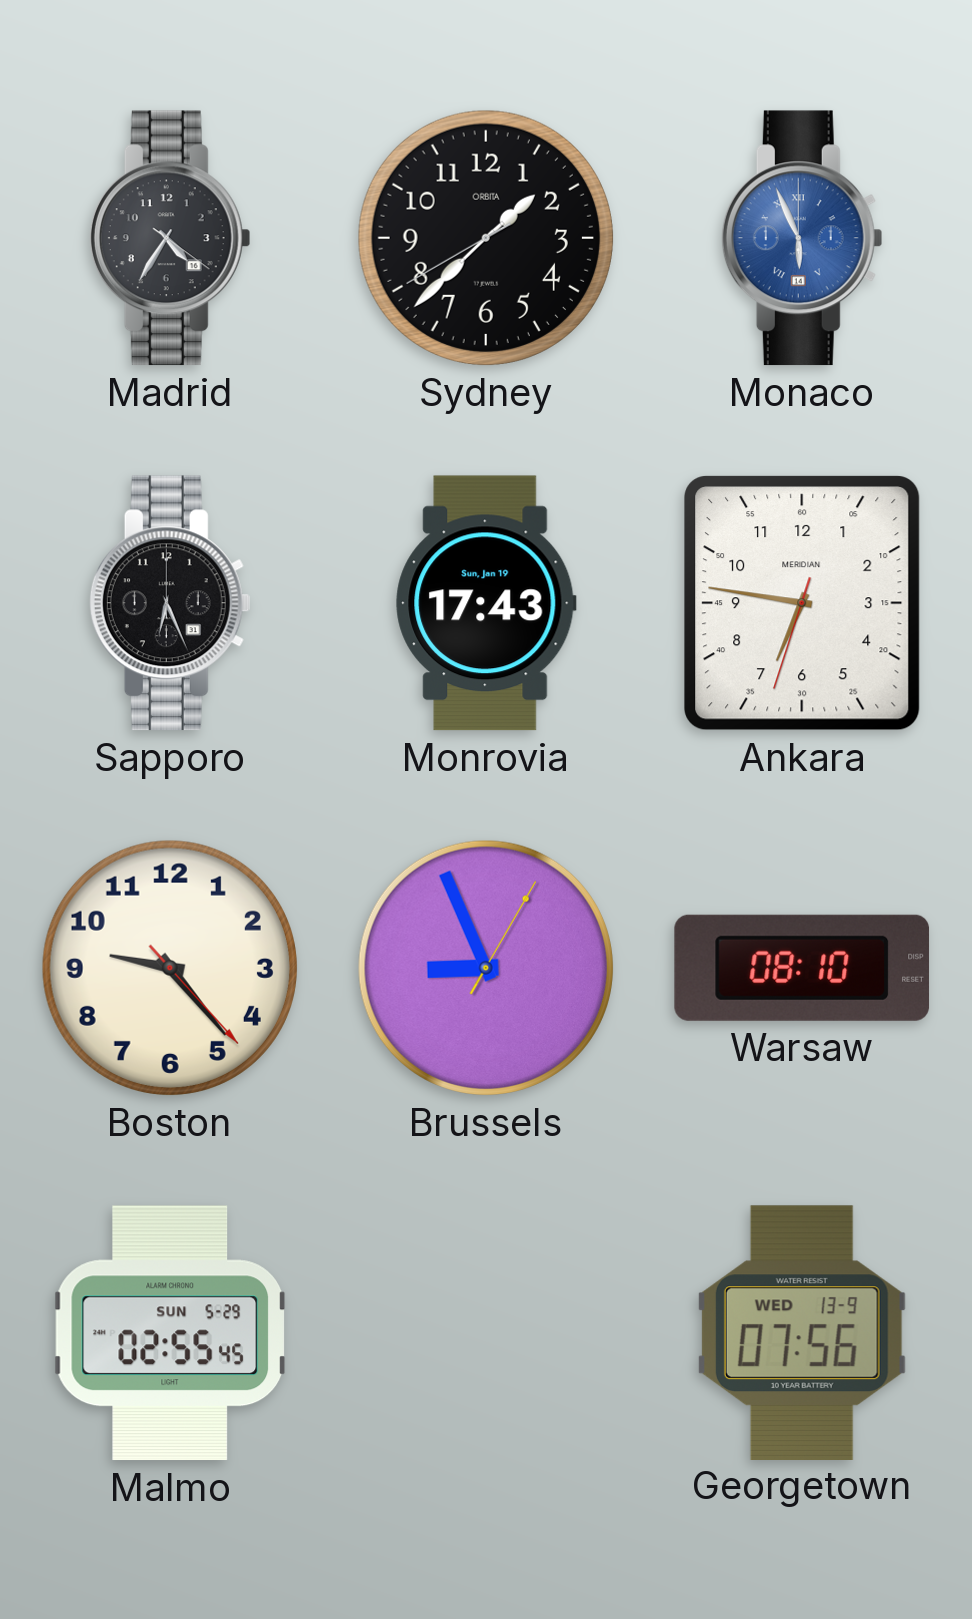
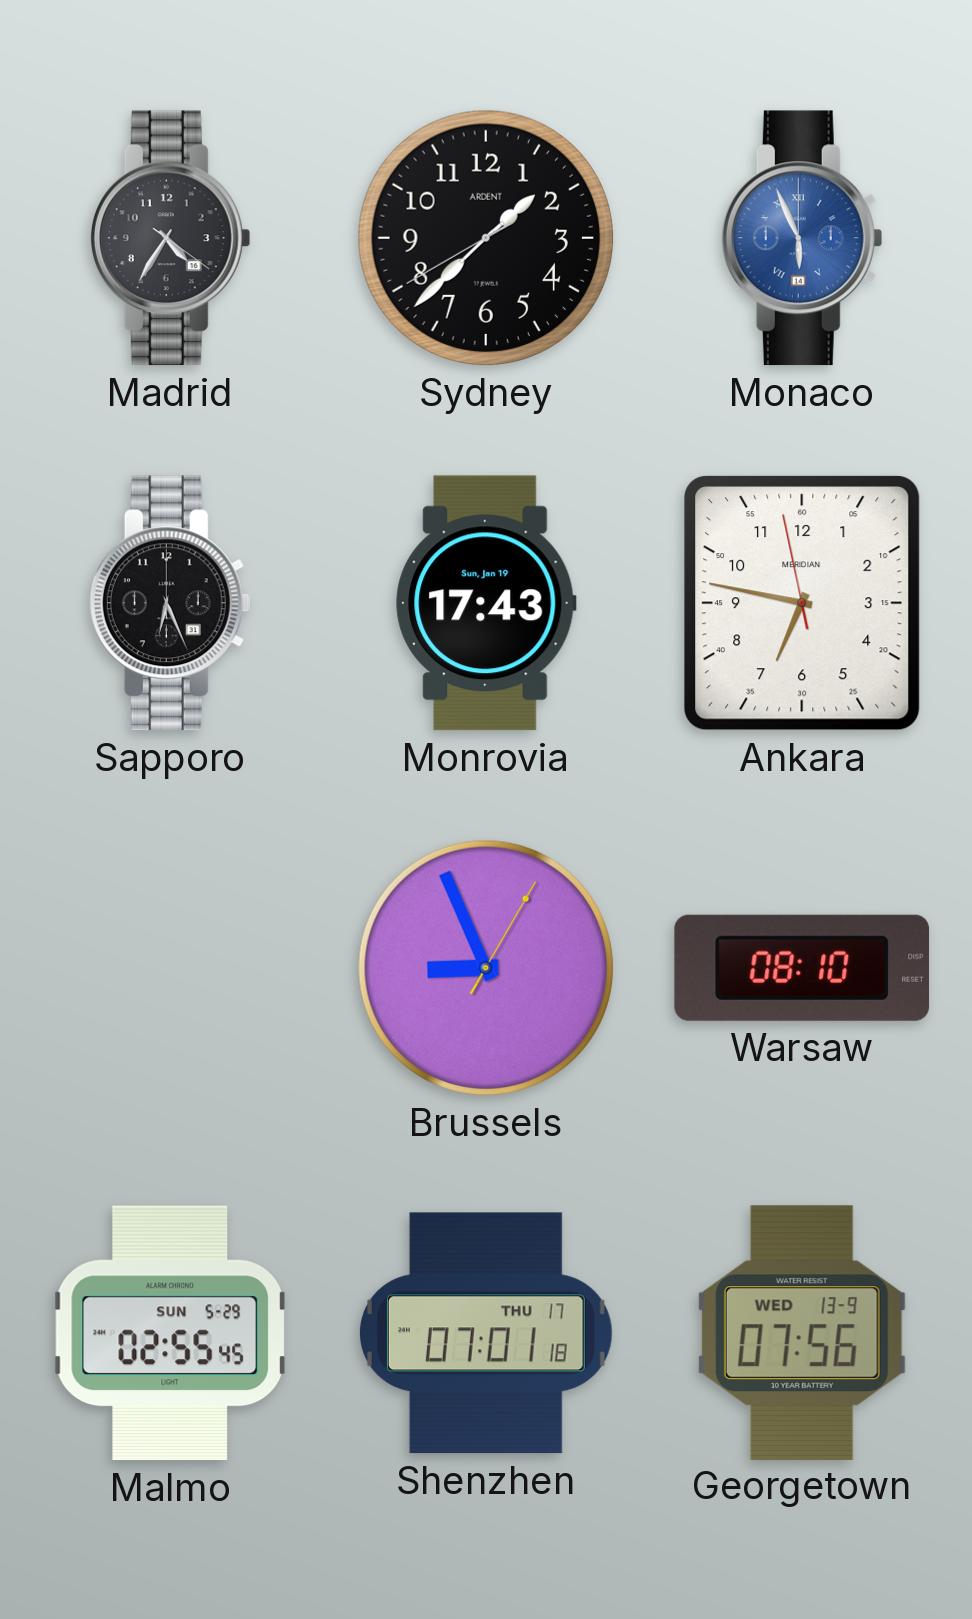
Sydney brand: ORBITA -> ARDENT (486, 238)
Ankara: 6:46:33 -> 6:46:58 (802, 603)
Boston: 9:23 -> none (170, 968)
Shenzhen: none -> 07:01 (486, 1333)
